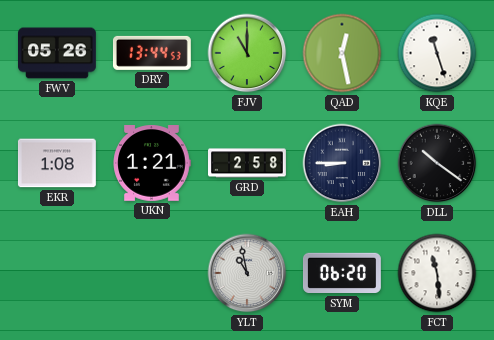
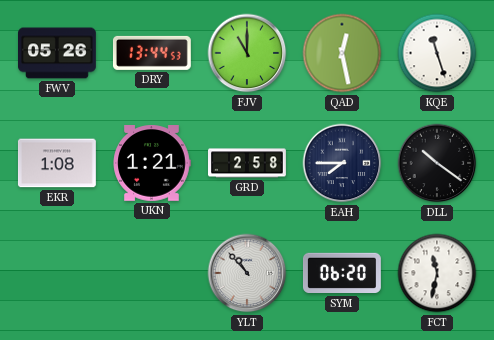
EAH: 8:45 -> 7:45 (342, 163)
YLT: 10:58 -> 10:53 (247, 273)
FCT: 11:29 -> 11:32 (437, 273)
